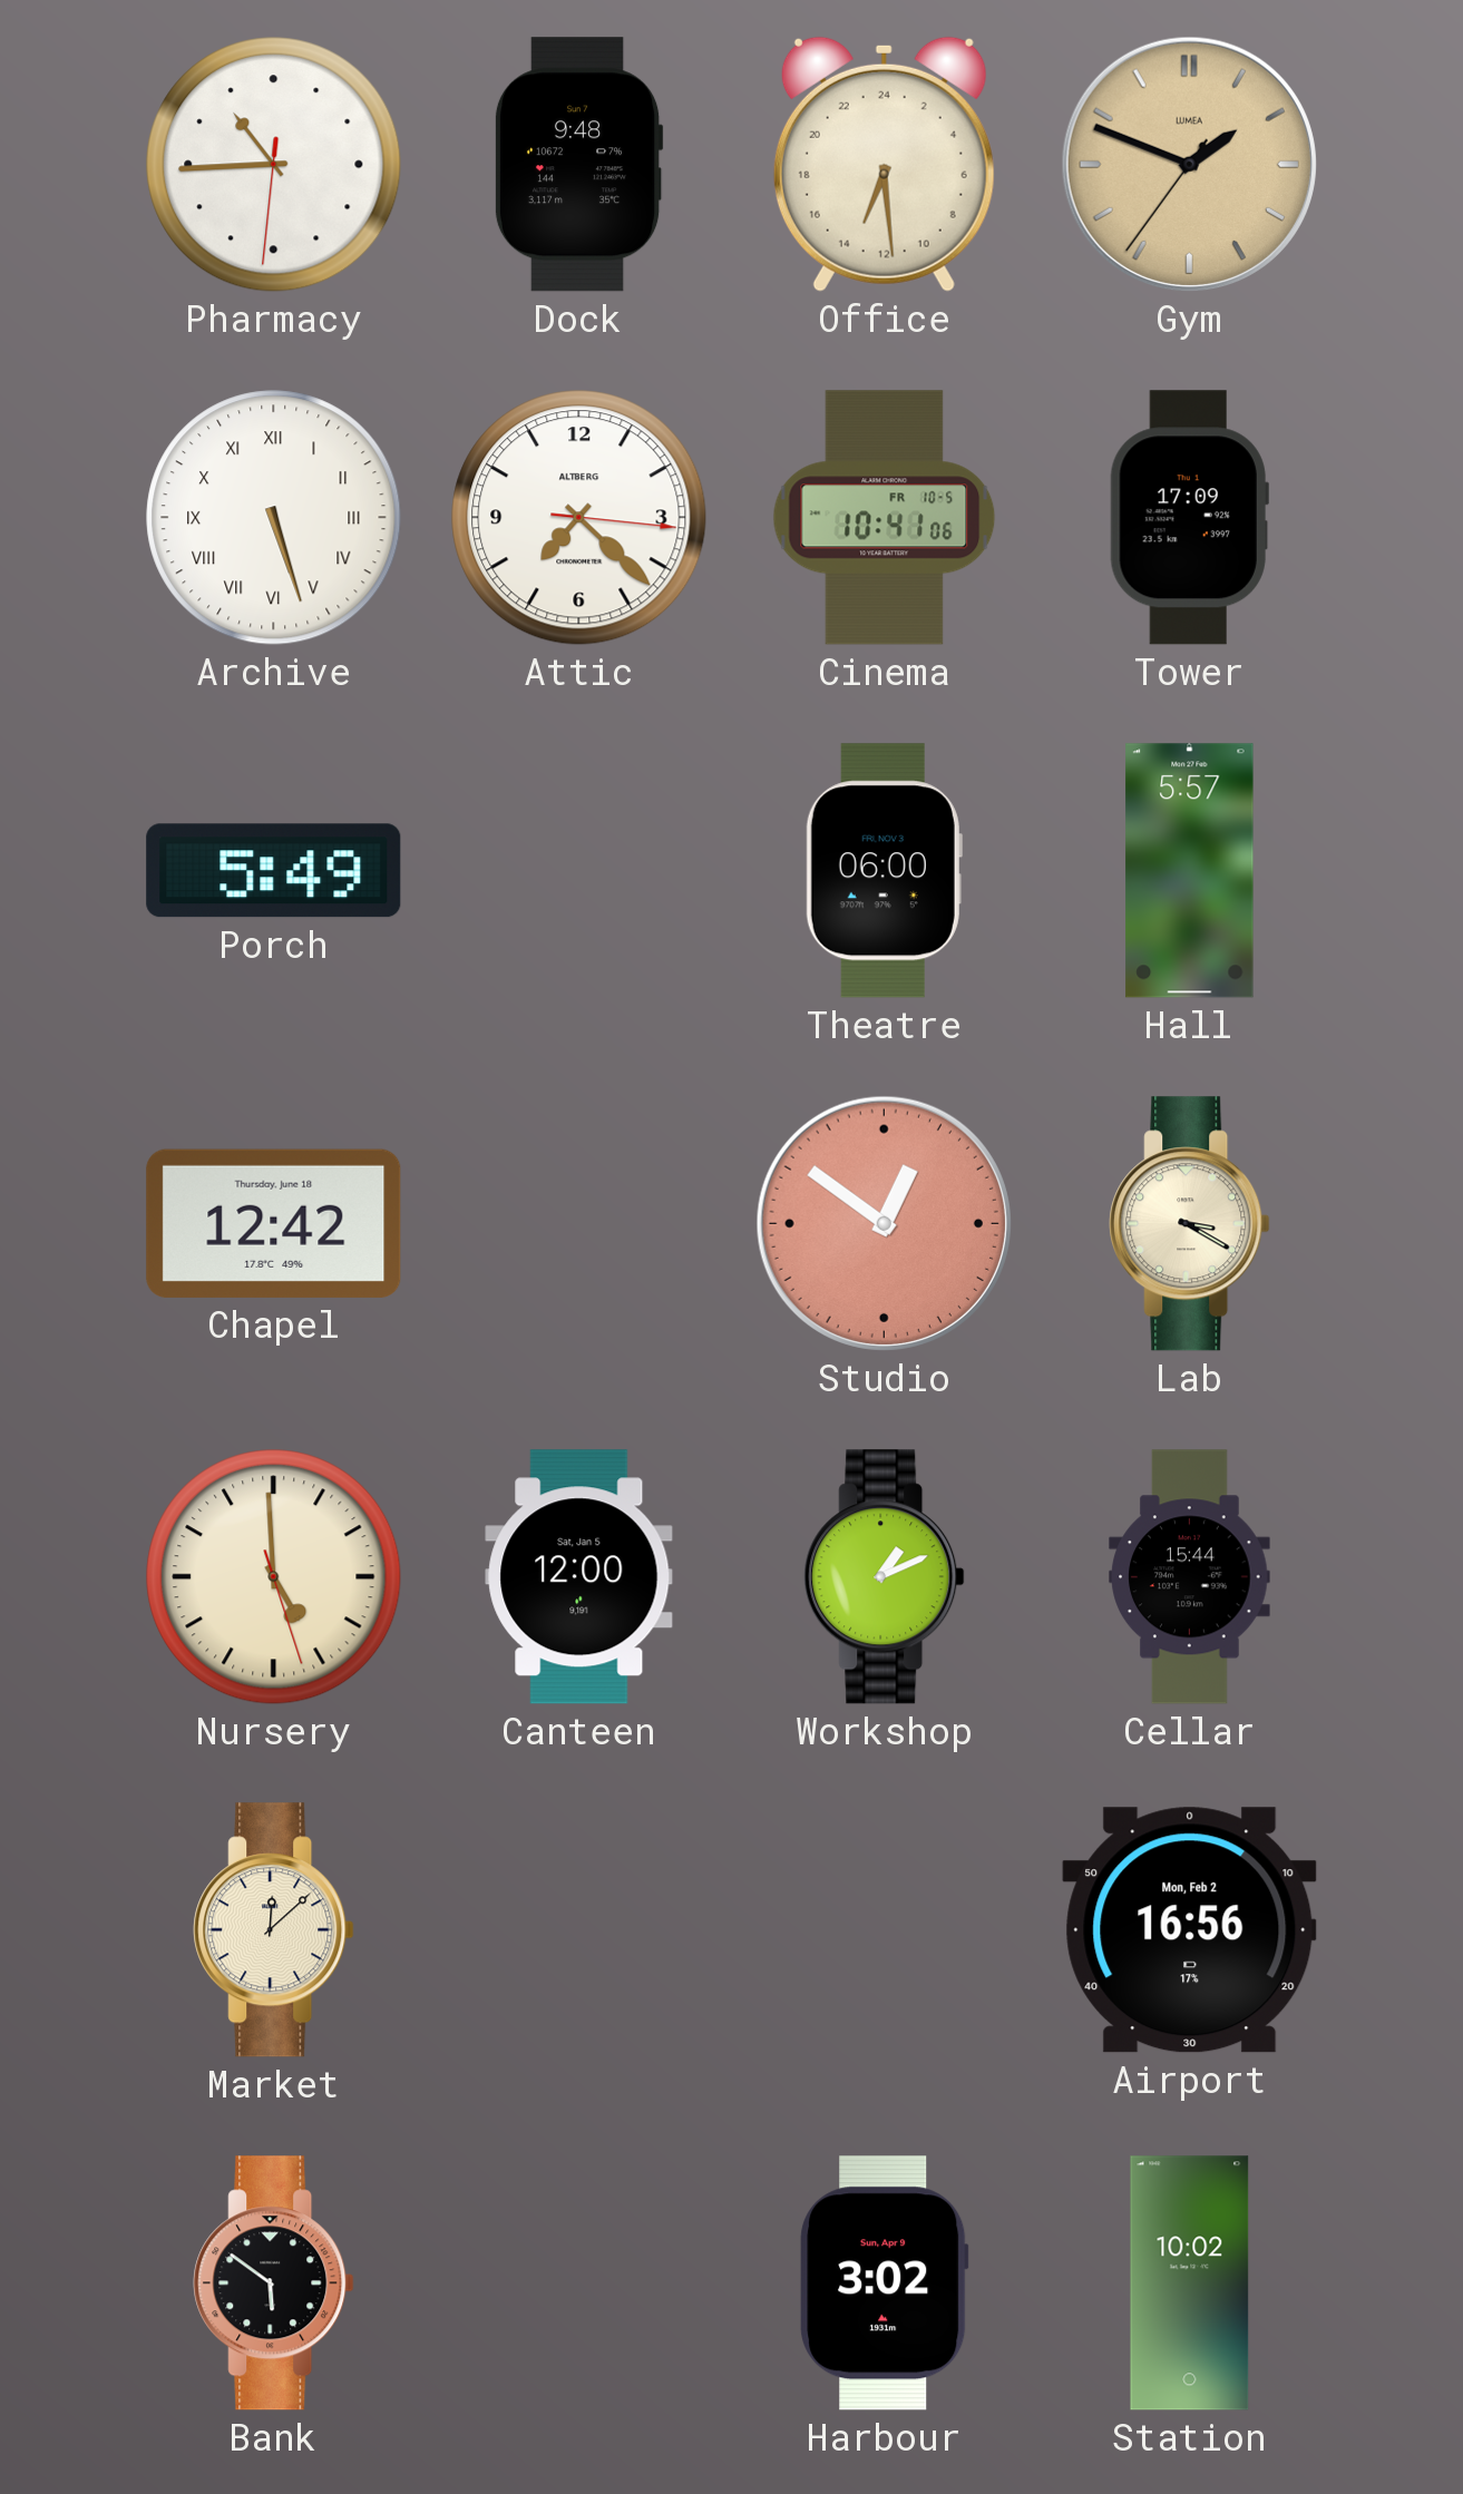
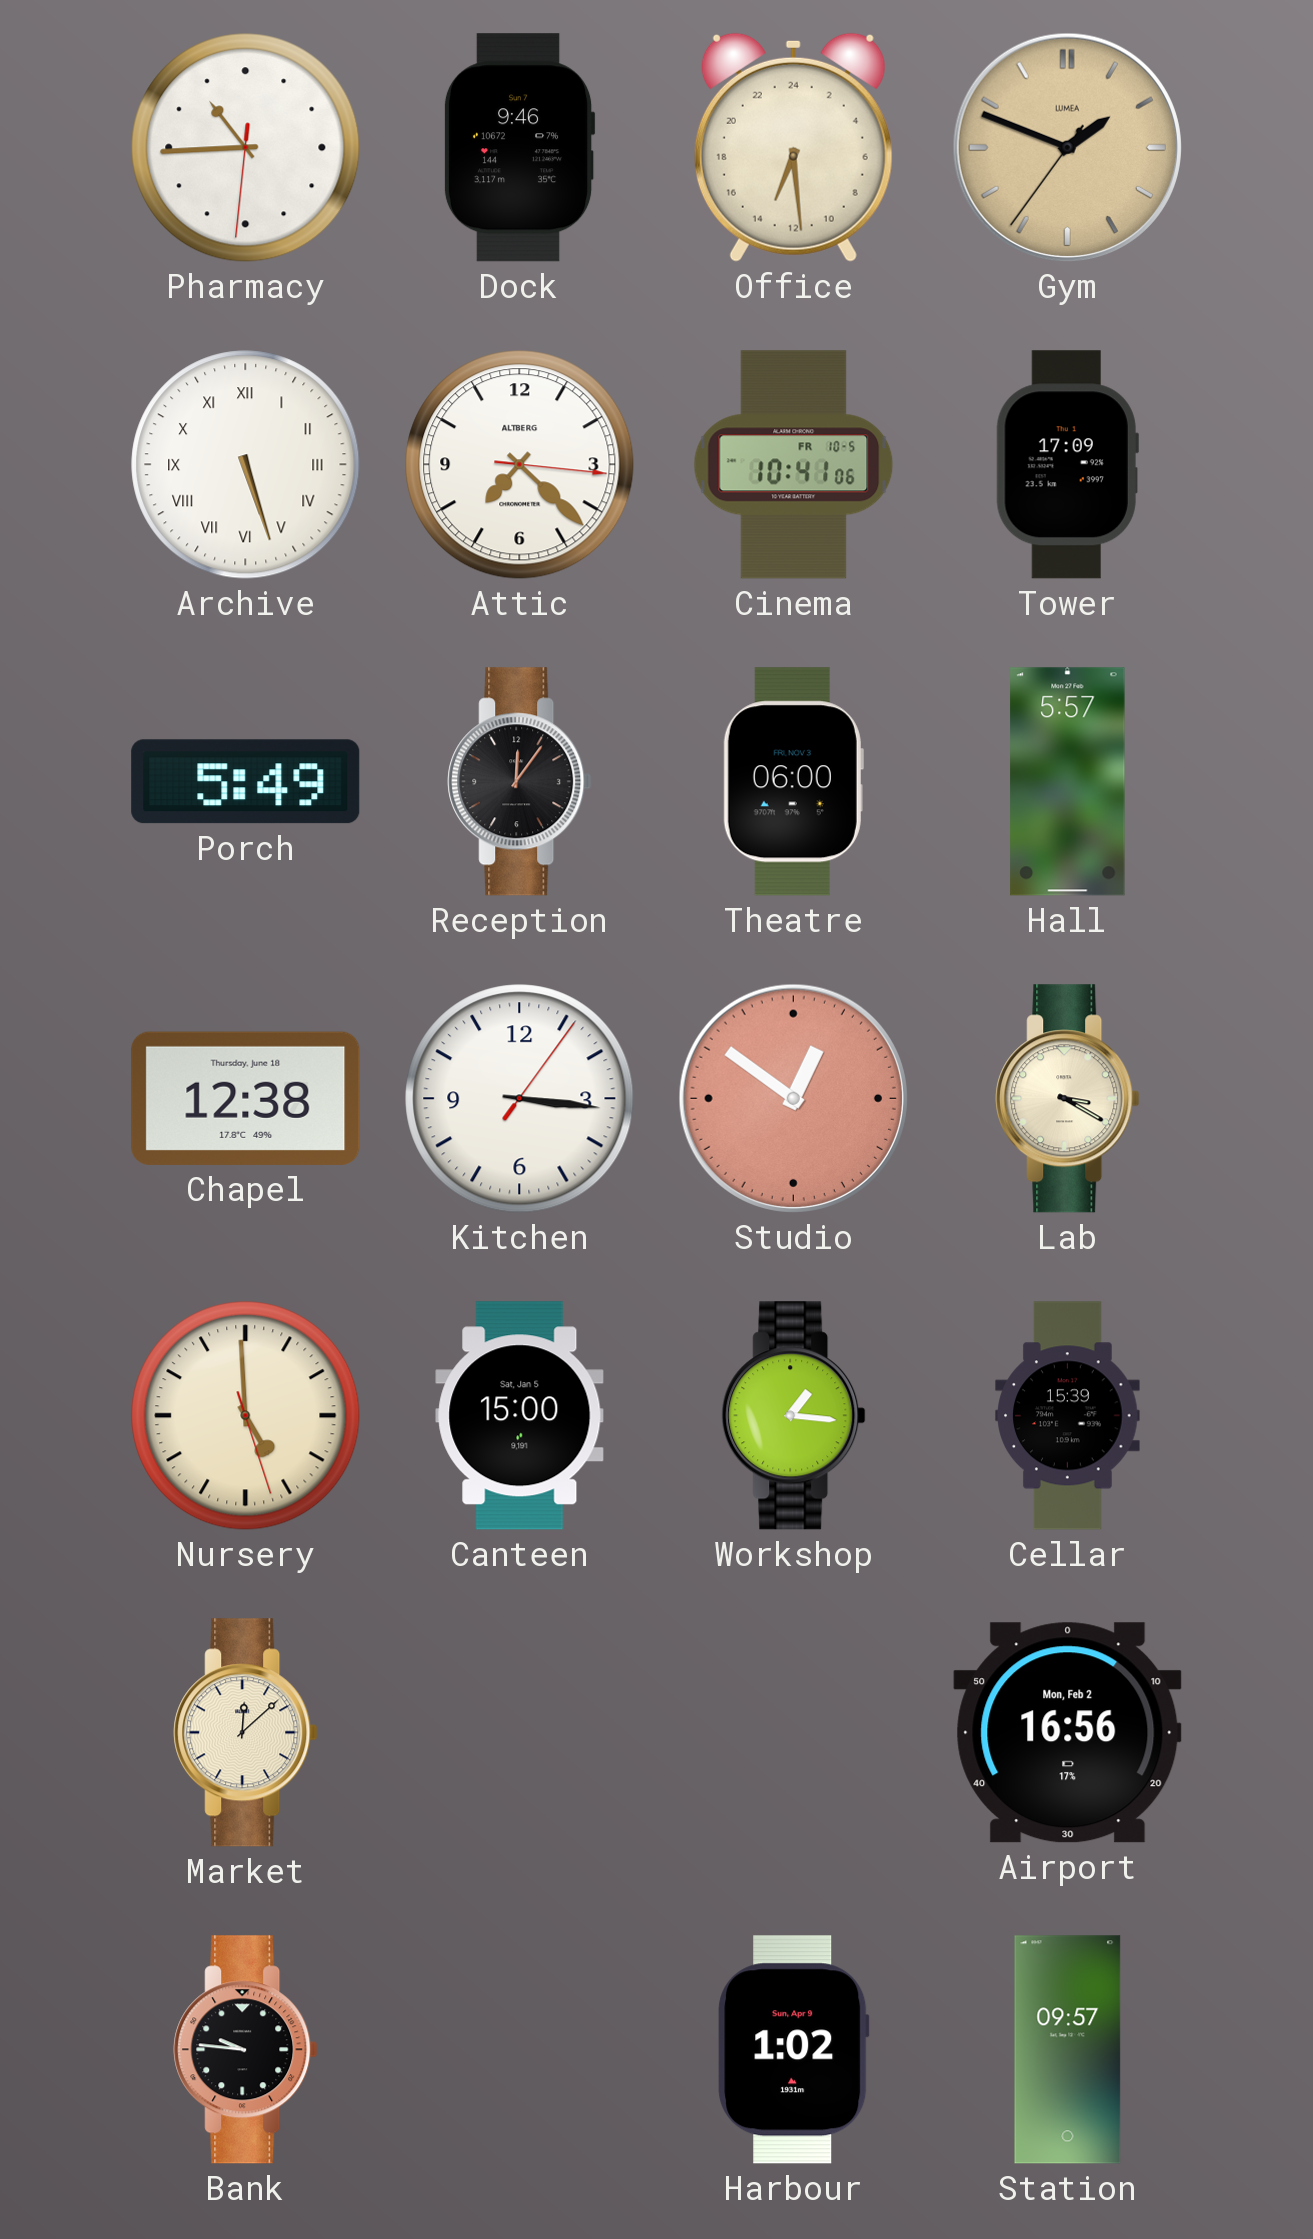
Dock: 9:48 -> 9:46 (519, 148)
Reception: none -> 12:06 (520, 782)
Chapel: 12:42 -> 12:38 (246, 1098)
Kitchen: none -> 3:16 (520, 1099)
Canteen: 12:00 -> 15:00 (520, 1416)
Workshop: 1:11 -> 1:16 (794, 1416)
Cellar: 15:44 -> 15:39 (1068, 1416)
Bank: 5:51 -> 9:46 (246, 2050)
Harbour: 3:02 -> 1:02 (794, 2050)
Station: 10:02 -> 09:57 (1068, 2050)
